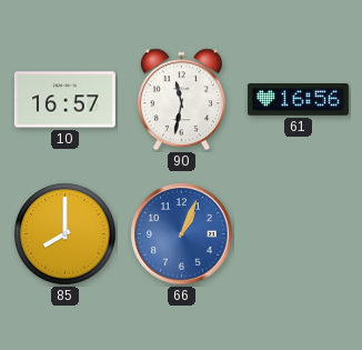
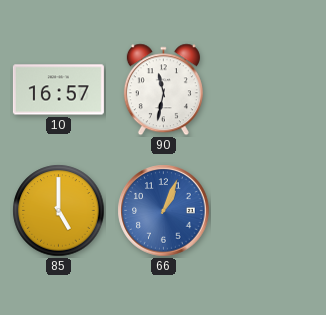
61: 16:56 -> none (298, 100)
85: 8:00 -> 5:00 (59, 211)
